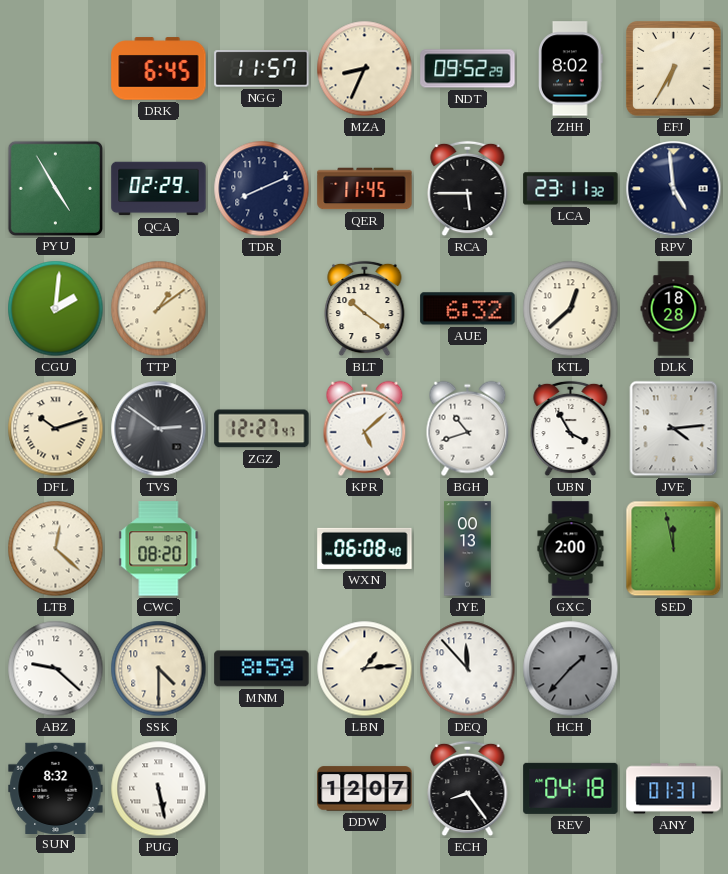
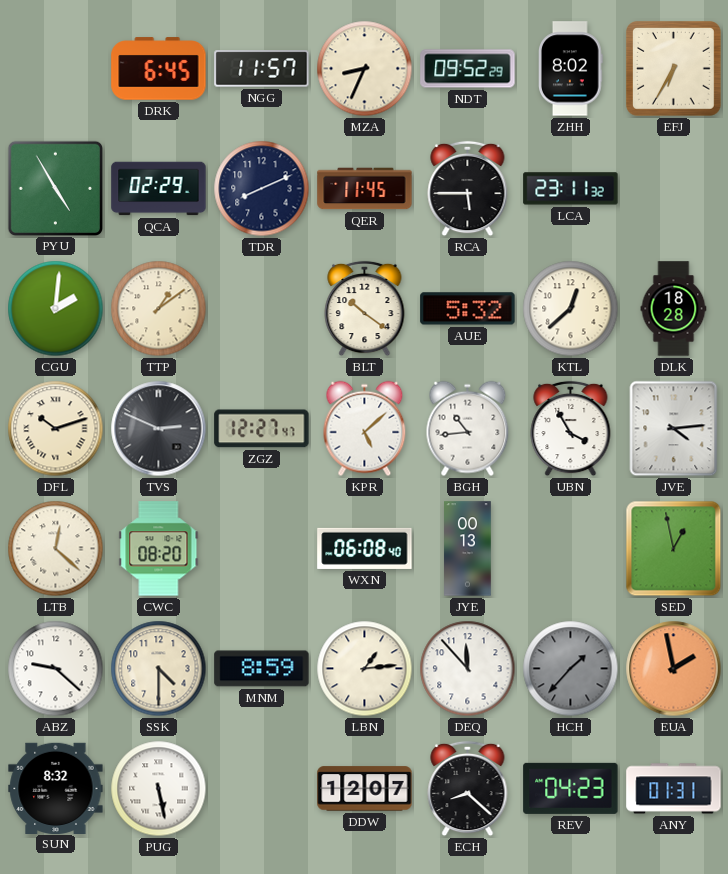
RPV: 4:59 -> none (674, 189)
AUE: 6:32 -> 5:32 (468, 309)
TVS: 2:51 -> 2:49 (159, 429)
BGH: 10:42 -> 10:44 (468, 429)
GXC: 2:00 -> none (571, 549)
SED: 11:58 -> 12:58 (674, 549)
EUA: none -> 1:58 (674, 669)
ECH: 8:24 -> 8:22 (468, 789)
REV: 04:18 -> 04:23 (571, 788)
